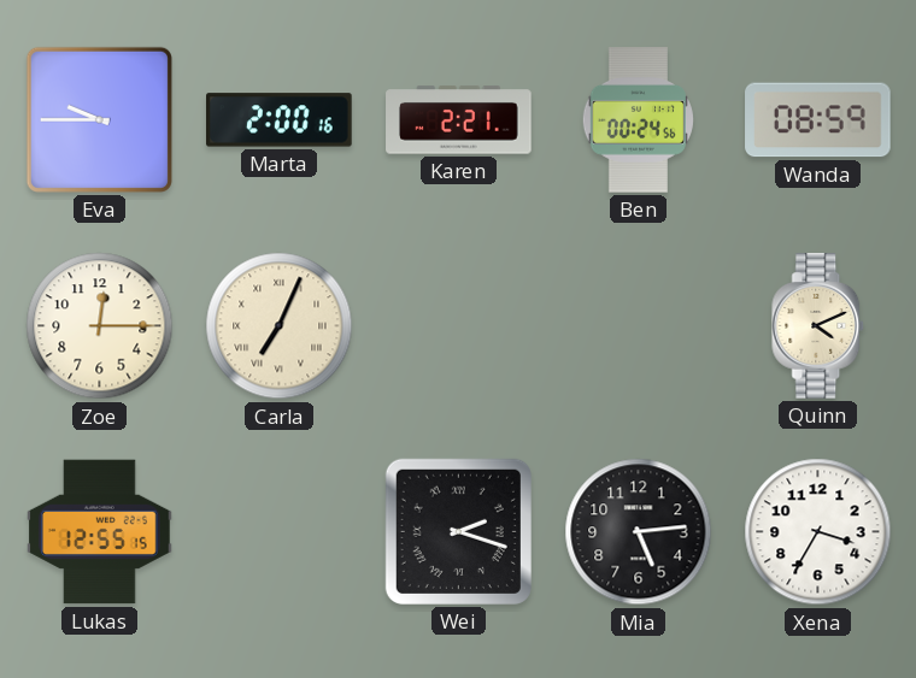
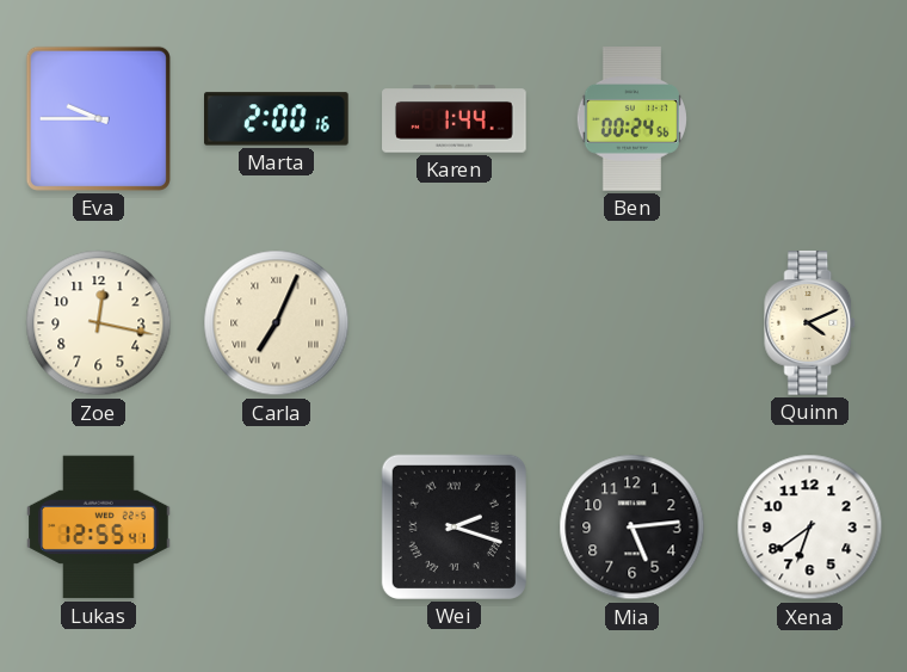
Karen: 2:21 -> 1:44 (455, 119)
Wanda: 08:59 -> none (818, 120)
Zoe: 12:15 -> 12:17 (99, 323)
Lukas: 12:55:15 -> 12:55:41 (99, 528)
Xena: 3:35 -> 6:39 (810, 528)
